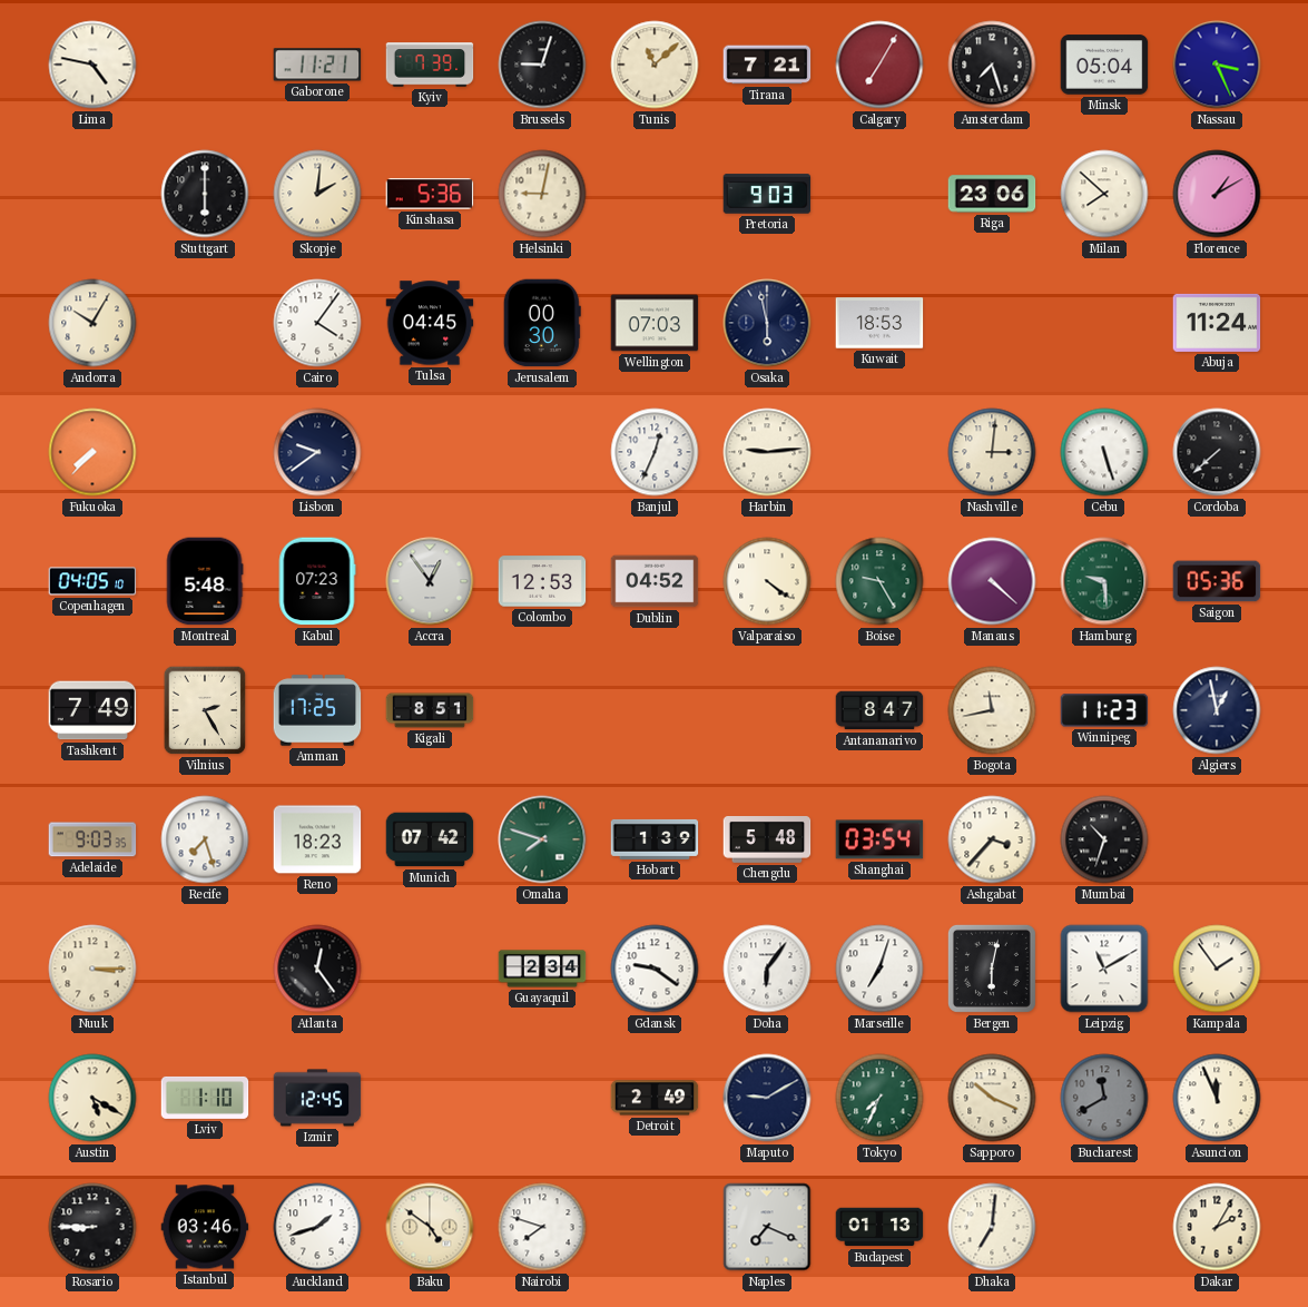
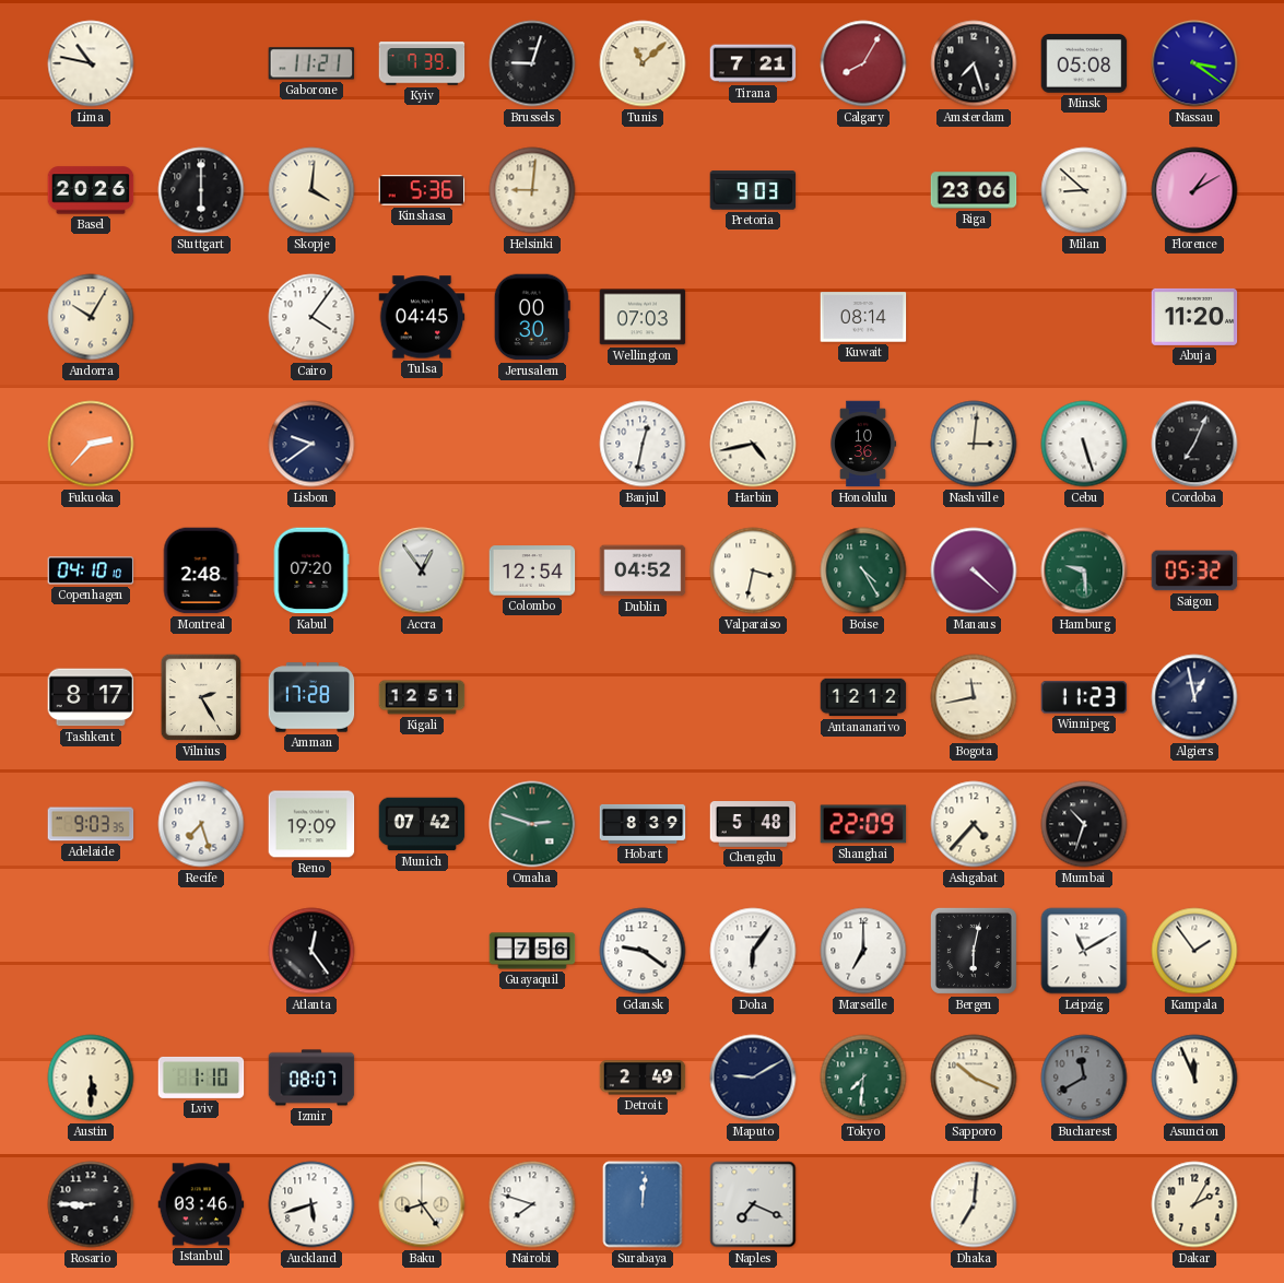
Lima: 4:47 -> 10:47 (91, 63)
Calgary: 7:05 -> 8:05 (863, 63)
Minsk: 05:04 -> 05:08 (1084, 63)
Nassau: 3:26 -> 3:21 (1194, 63)
Basel: none -> 20:26 (91, 190)
Skopje: 2:01 -> 4:01 (311, 190)
Helsinki: 9:02 -> 9:01 (532, 190)
Milan: 7:52 -> 8:52 (1084, 190)
Osaka: 5:58 -> none (767, 323)
Kuwait: 18:53 -> 08:14 (863, 317)
Abuja: 11:24 -> 11:20 (1194, 317)
Fukuoka: 7:37 -> 2:37 (91, 444)
Banjul: 12:34 -> 12:32 (643, 444)
Harbin: 9:14 -> 4:43 (753, 444)
Honolulu: none -> 10:36 (863, 444)
Cordoba: 7:38 -> 7:04 (1194, 444)
Copenhagen: 04:05 -> 04:10 (91, 570)
Montreal: 5:48 -> 2:48 (201, 570)
Kabul: 07:23 -> 07:20 (311, 570)
Colombo: 12:53 -> 12:54 (532, 570)
Valparaiso: 4:21 -> 3:32 (753, 570)
Boise: 9:25 -> 4:25 (863, 570)
Saigon: 05:36 -> 05:32 (1194, 570)
Tashkent: 7:49 -> 8:17 (91, 697)
Amman: 17:25 -> 17:28 (311, 697)
Kigali: 8:51 -> 12:51 (422, 697)
Antananarivo: 8:47 -> 12:12 (863, 697)
Reno: 18:23 -> 19:09 (311, 824)
Omaha: 7:48 -> 2:48 (532, 824)
Hobart: 1:39 -> 8:39 (643, 824)
Shanghai: 03:54 -> 22:09 (863, 824)
Ashgabat: 3:37 -> 4:37 (974, 824)
Nuuk: 3:15 -> none (92, 969)
Guayaquil: 2:34 -> 7:56 (532, 951)
Marseille: 7:03 -> 7:00 (863, 951)
Austin: 5:20 -> 5:30 (91, 1078)
Izmir: 12:45 -> 08:07 (311, 1078)
Tokyo: 7:34 -> 7:31 (863, 1078)
Auckland: 1:42 -> 5:42 (311, 1204)
Baku: 4:51 -> 8:24 (422, 1204)
Surabaya: none -> 12:01 (643, 1204)
Budapest: 01:13 -> none (879, 1227)
